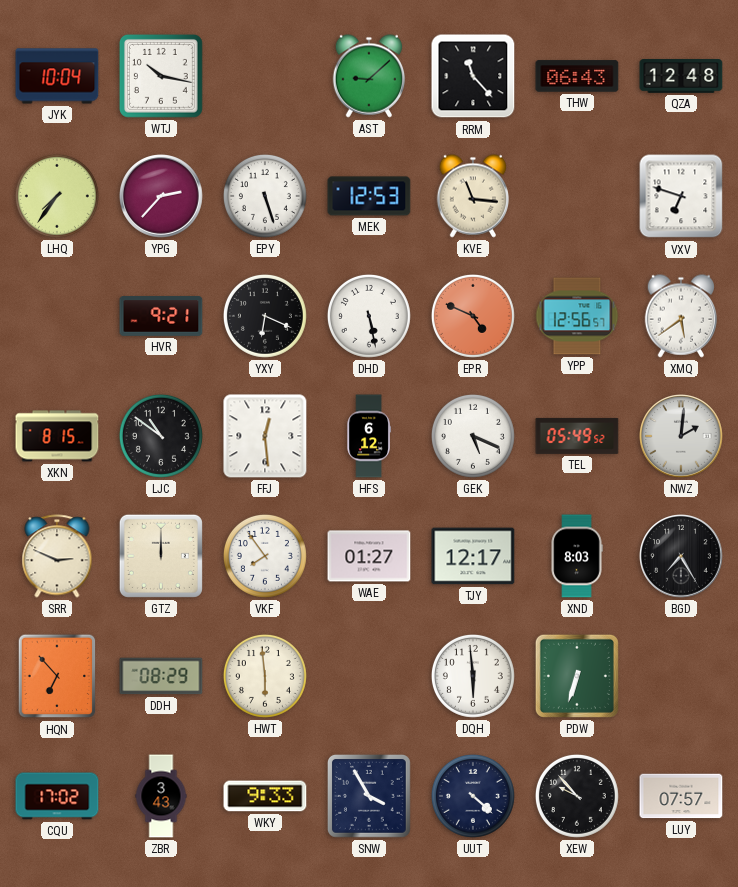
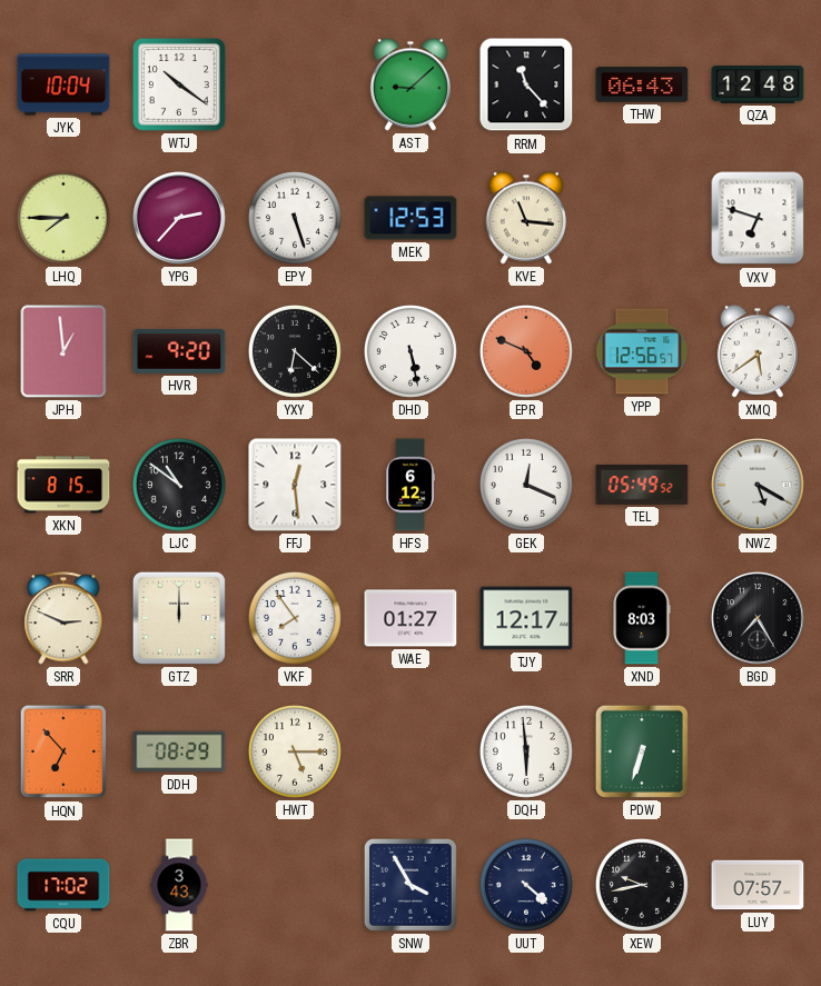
WTJ: 10:17 -> 10:21 (179, 84)
LHQ: 7:36 -> 7:45 (63, 218)
JPH: none -> 12:59 (63, 351)
HVR: 9:21 -> 9:20 (179, 351)
YXY: 6:19 -> 6:22 (295, 351)
GEK: 5:19 -> 12:19 (526, 485)
NWZ: 2:01 -> 5:20 (758, 485)
HWT: 5:59 -> 5:15 (295, 751)
WKY: 9:33 -> none (265, 796)
XEW: 9:53 -> 9:43 (642, 885)
